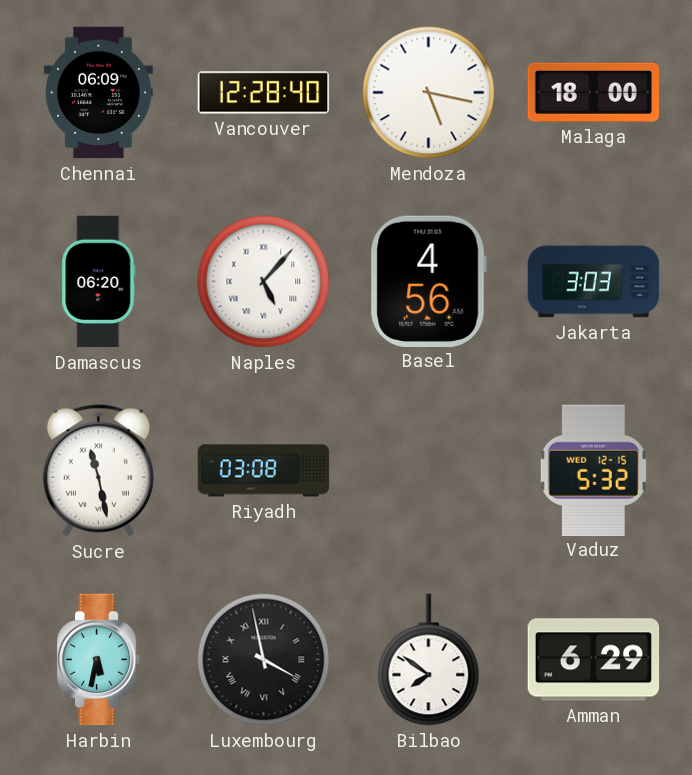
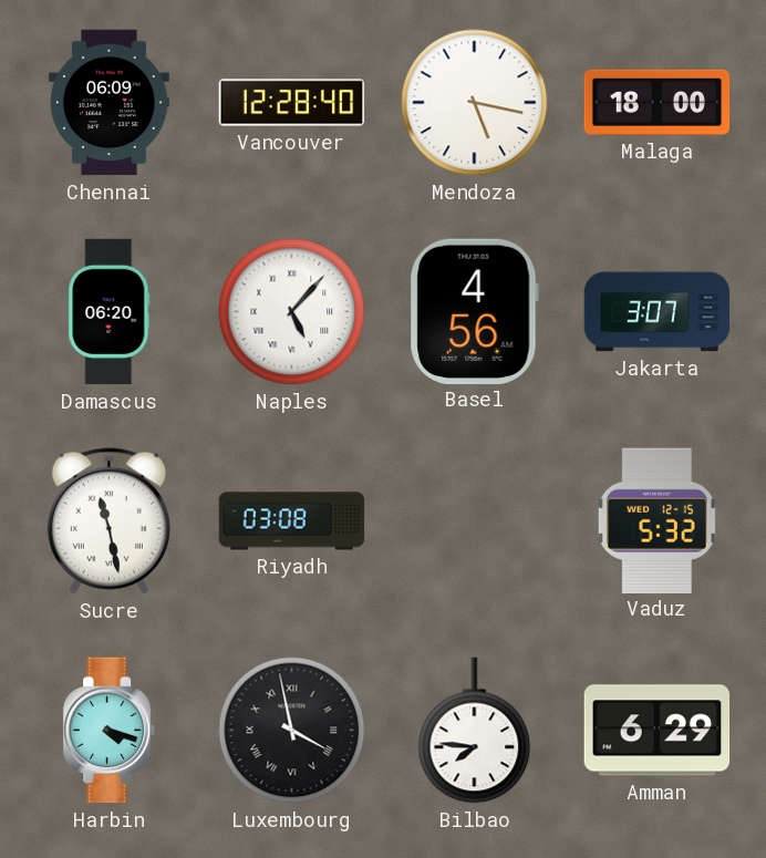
Jakarta: 3:03 -> 3:07 (658, 312)
Harbin: 5:32 -> 4:18 (110, 731)
Bilbao: 7:51 -> 7:46 (475, 731)
